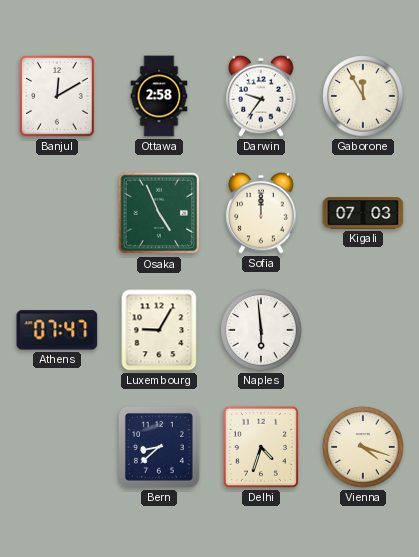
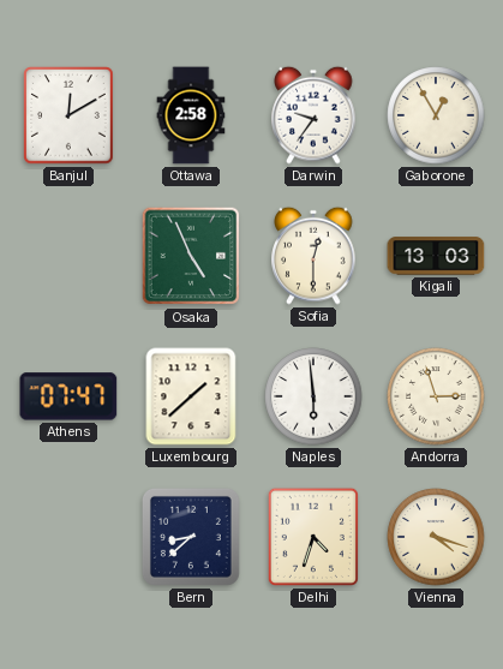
Gaborone: 11:55 -> 12:55 (436, 115)
Sofia: 12:00 -> 12:30 (313, 256)
Kigali: 07:03 -> 13:03 (436, 256)
Luxembourg: 9:05 -> 1:38 (191, 396)
Andorra: none -> 2:57 (436, 396)
